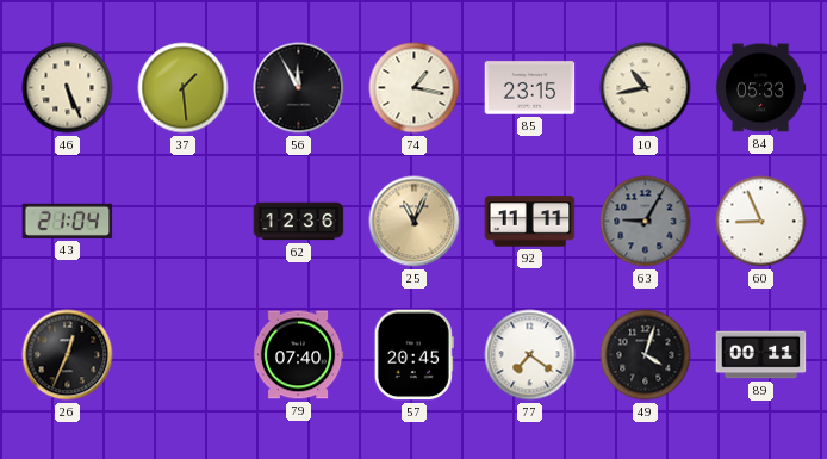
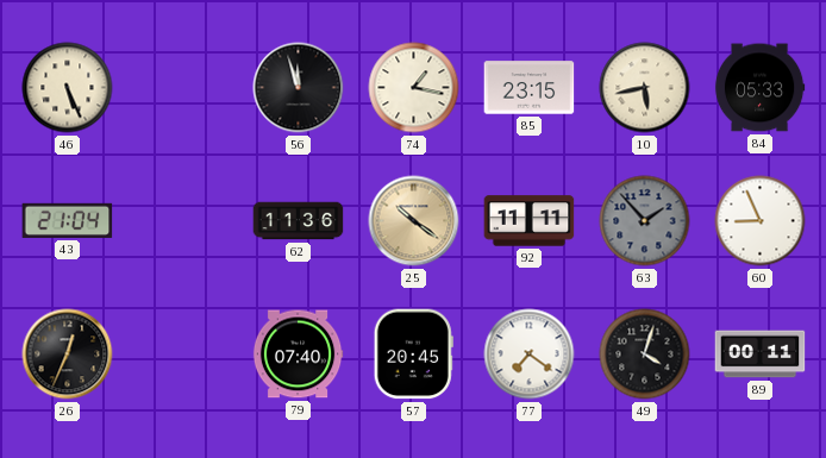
37: 1:29 -> none (184, 88)
56: 11:55 -> 11:57 (299, 88)
10: 10:43 -> 5:43 (645, 88)
62: 12:36 -> 11:36 (299, 221)
25: 11:04 -> 10:21 (414, 221)
63: 9:05 -> 1:53 (645, 221)
